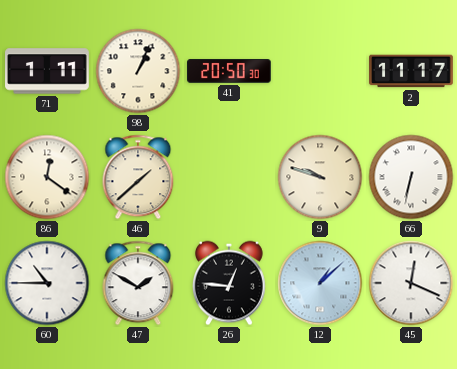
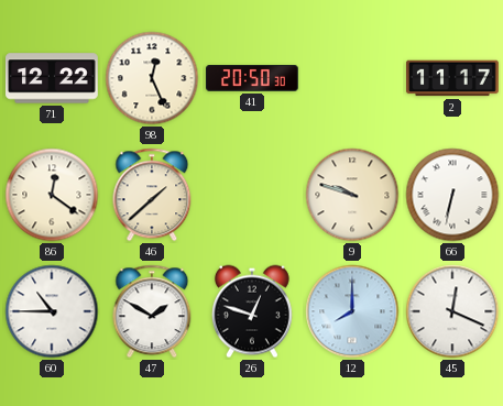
71: 1:11 -> 12:22 (53, 78)
98: 1:04 -> 12:26 (152, 78)
26: 12:46 -> 12:48 (252, 311)
12: 1:08 -> 8:00 (352, 311)
